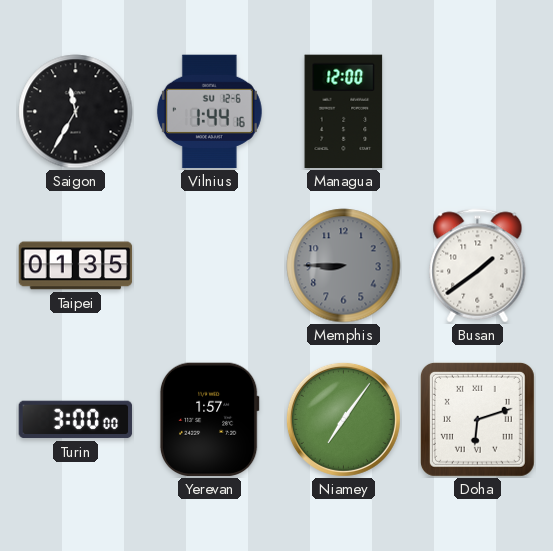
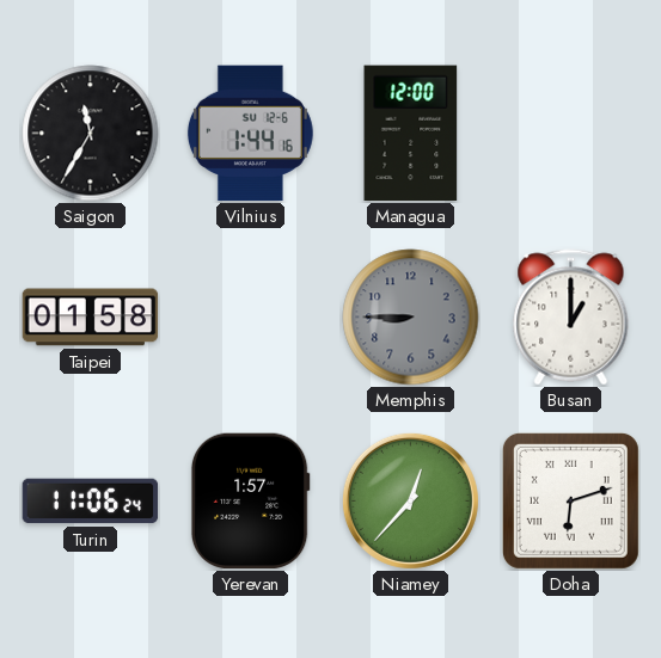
Taipei: 01:35 -> 01:58 (91, 318)
Busan: 1:39 -> 1:00 (571, 318)
Turin: 3:00 -> 11:06 (91, 502)
Niamey: 7:06 -> 12:37 (410, 500)
